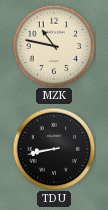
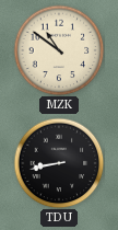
MZK: 10:47 -> 10:51 (59, 50)
